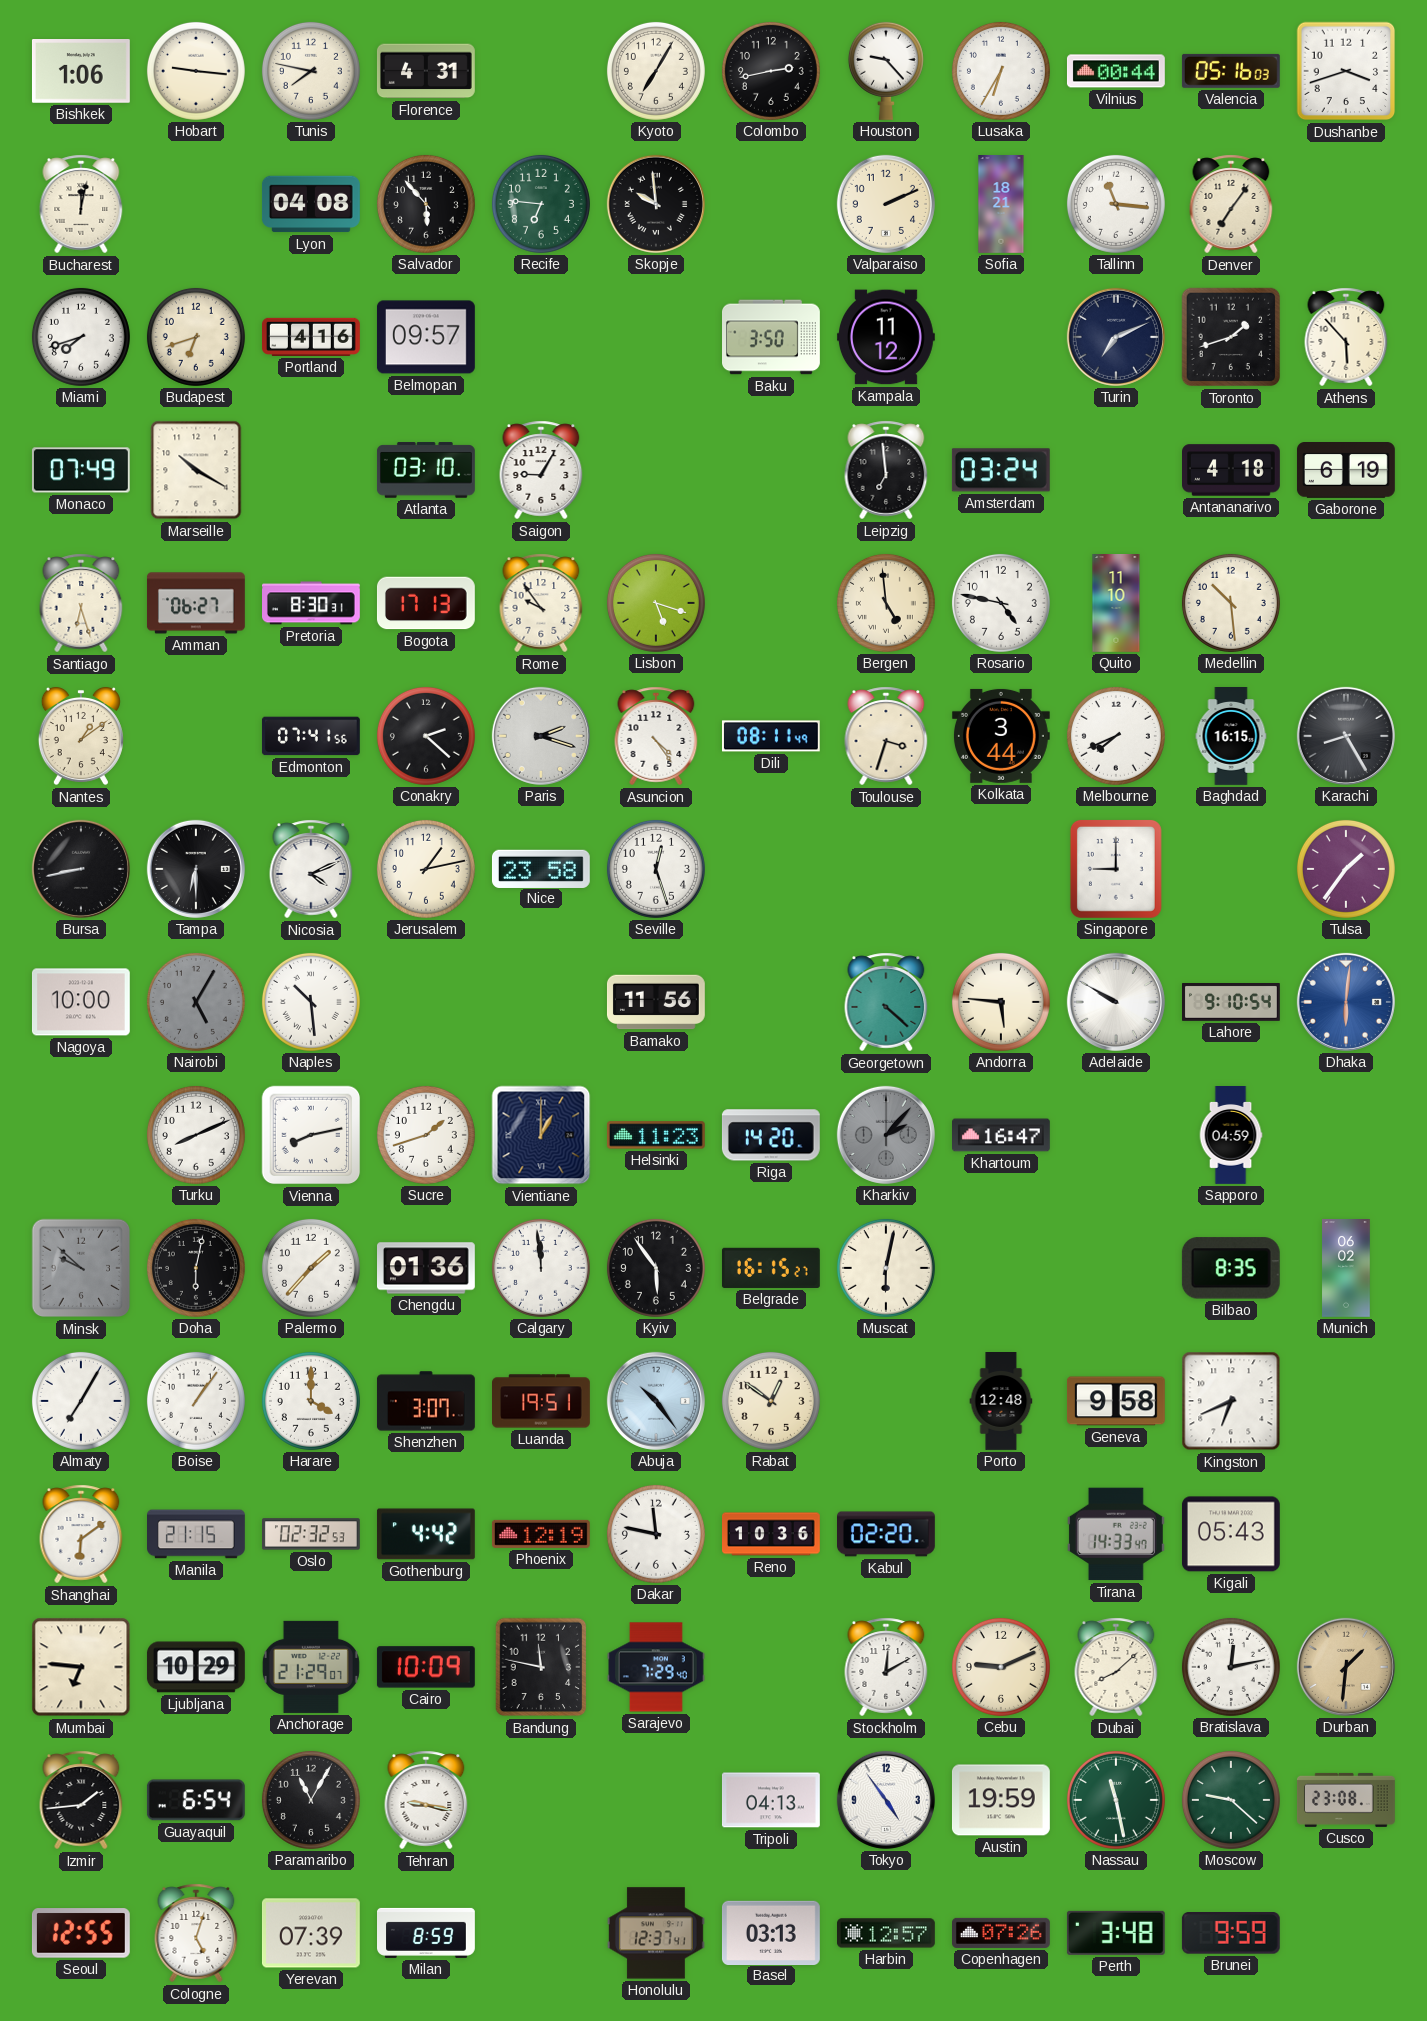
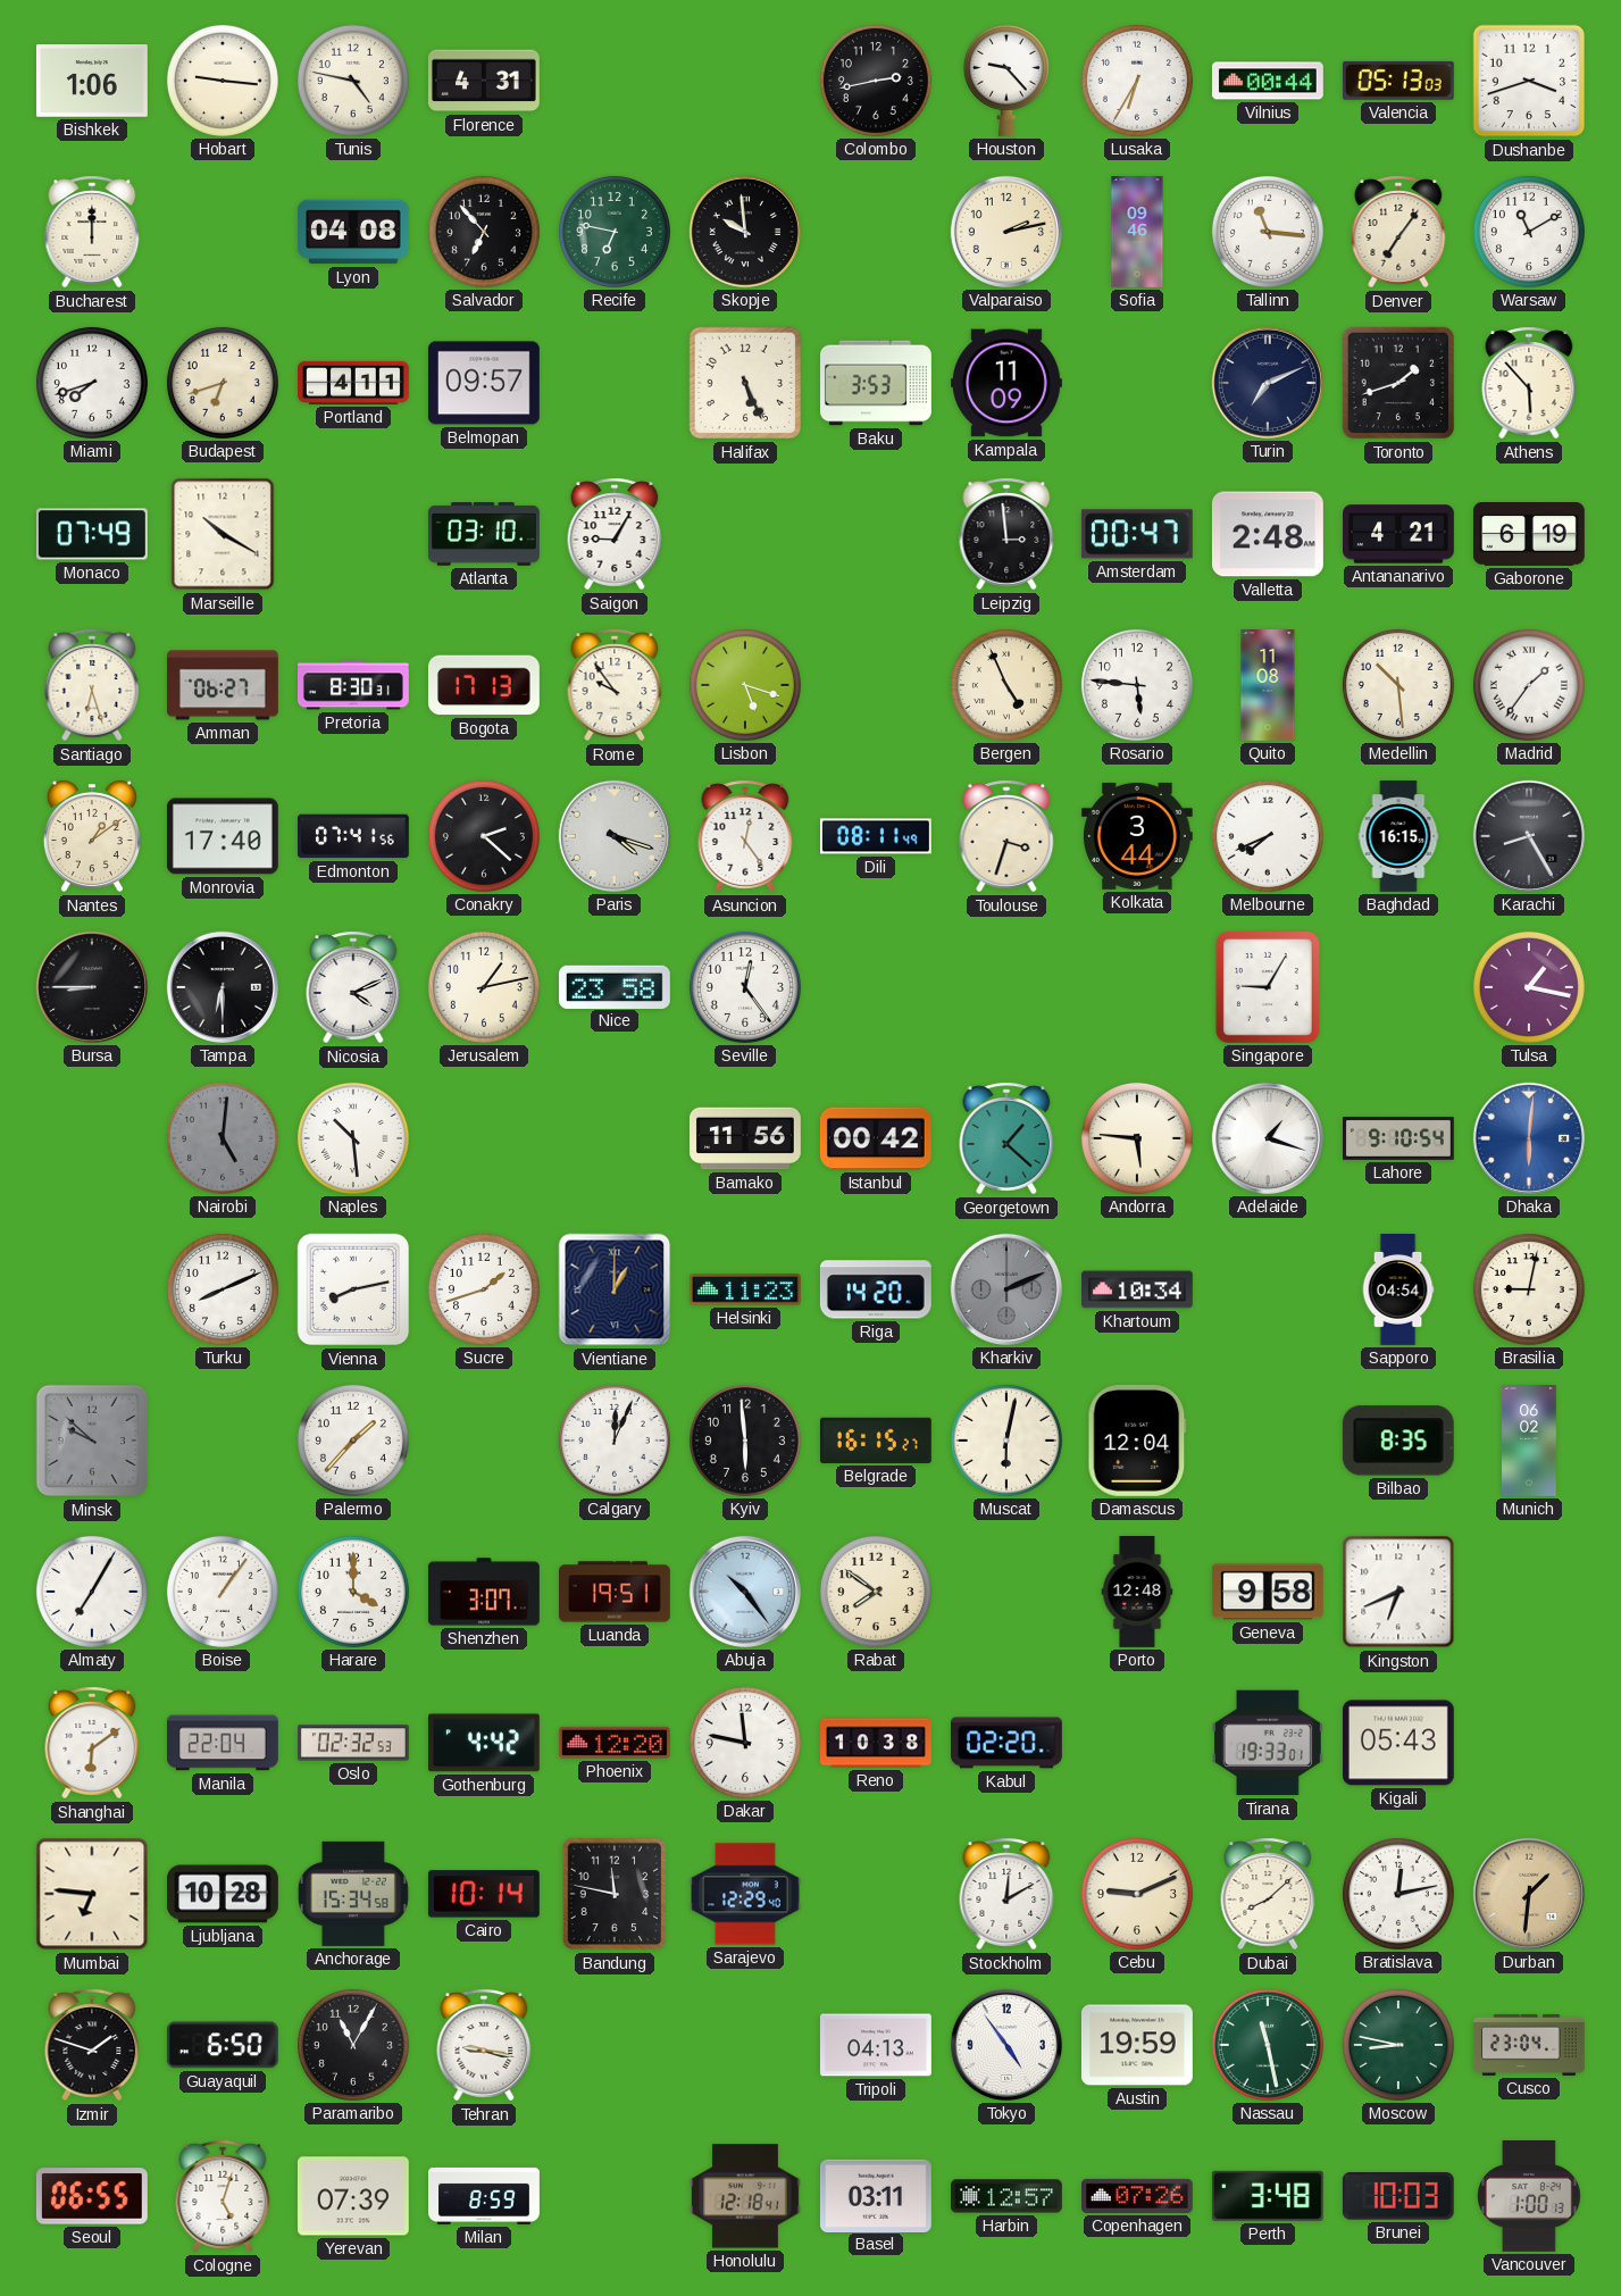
Tunis: 7:47 -> 4:47 (353, 81)
Kyoto: 7:05 -> none (656, 71)
Valencia: 05:16 -> 05:13 (1398, 81)
Bucharest: 12:02 -> 12:00 (92, 232)
Salvador: 5:53 -> 6:53 (484, 232)
Recife: 6:46 -> 6:47 (615, 232)
Valparaiso: 2:11 -> 2:13 (1006, 232)
Sofia: 18:21 -> 09:46 (1137, 233)
Warsaw: none -> 11:10 (1529, 232)
Portland: 4:16 -> 4:11 (354, 383)
Halifax: none -> 5:26 (745, 383)
Baku: 3:50 -> 3:53 (877, 383)
Kampala: 11:12 -> 11:09 (1006, 383)
Leipzig: 6:59 -> 2:59 (1006, 534)
Amsterdam: 03:24 -> 00:47 (1137, 534)
Valletta: none -> 2:48 (1268, 534)
Antananarivo: 4:18 -> 4:21 (1399, 534)
Bergen: 4:59 -> 4:56 (1006, 685)
Rosario: 4:47 -> 5:46 (1137, 685)
Quito: 11:10 -> 11:08 (1268, 686)
Madrid: none -> 1:36 (1529, 685)
Monrovia: none -> 17:40 (223, 836)
Paris: 2:18 -> 4:18 (615, 836)
Asuncion: 4:24 -> 12:24 (745, 836)
Bursa: 8:43 -> 8:45 (92, 987)
Seville: 12:27 -> 12:24 (745, 987)
Singapore: 9:00 -> 9:05 (1268, 987)
Tulsa: 1:36 -> 1:17 (1529, 987)
Nagoya: 10:00 -> none (81, 1002)
Nairobi: 5:05 -> 5:01 (223, 1138)
Istanbul: none -> 00:42 (876, 1138)
Georgetown: 4:22 -> 1:22 (1006, 1138)
Adelaide: 9:50 -> 1:18 (1268, 1138)
Kharkiv: 2:07 -> 2:11 (1006, 1289)
Khartoum: 16:47 -> 10:34 (1138, 1289)
Sapporo: 04:59 -> 04:54 (1398, 1291)
Brasilia: none -> 9:02 (1529, 1289)
Doha: 6:02 -> none (196, 1268)
Chengdu: 01:36 -> none (427, 1268)
Calgary: 11:59 -> 12:04 (615, 1441)
Kyiv: 5:54 -> 5:59 (745, 1441)
Damascus: none -> 12:04 (1137, 1441)
Rabat: 12:51 -> 7:51 (876, 1592)
Manila: 21:15 -> 22:04 (224, 1743)
Phoenix: 12:19 -> 12:20 (615, 1743)
Reno: 10:36 -> 10:38 (877, 1743)
Tirana: 14:33 -> 19:33 (1268, 1743)
Ljubljana: 10:29 -> 10:28 (223, 1894)
Anchorage: 21:29 -> 15:34 (353, 1894)
Cairo: 10:09 -> 10:14 (484, 1894)
Sarajevo: 7:29 -> 12:29 (746, 1894)
Izmir: 1:44 -> 1:48 (92, 2045)
Guayaquil: 6:54 -> 6:50 (223, 2045)
Moscow: 9:22 -> 8:47 (1398, 2045)
Cusco: 23:08 -> 23:04 (1529, 2045)
Seoul: 12:55 -> 06:55 (92, 2196)
Honolulu: 12:37 -> 12:18 (745, 2196)
Basel: 03:13 -> 03:11 (876, 2195)
Brunei: 9:59 -> 10:03 (1398, 2197)
Vancouver: none -> 1:00 (1530, 2196)
